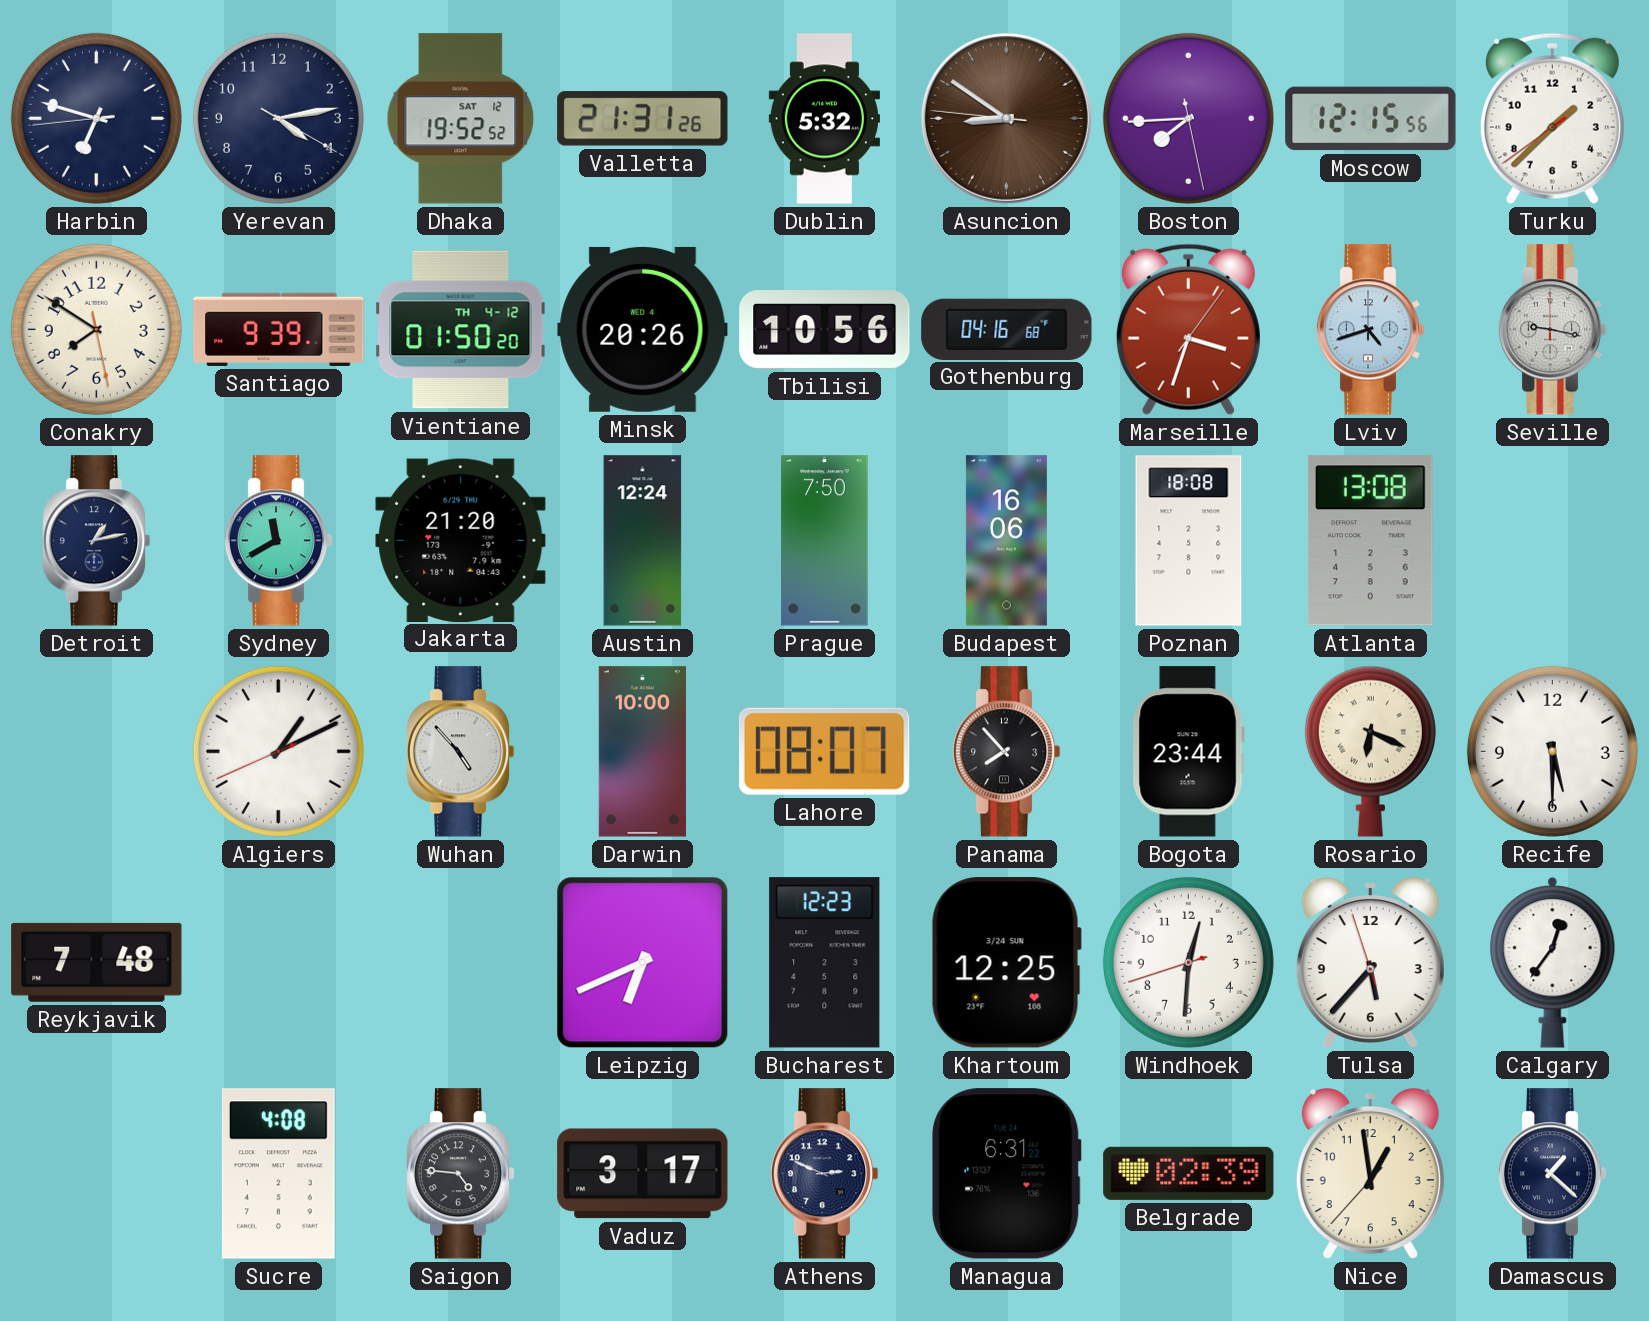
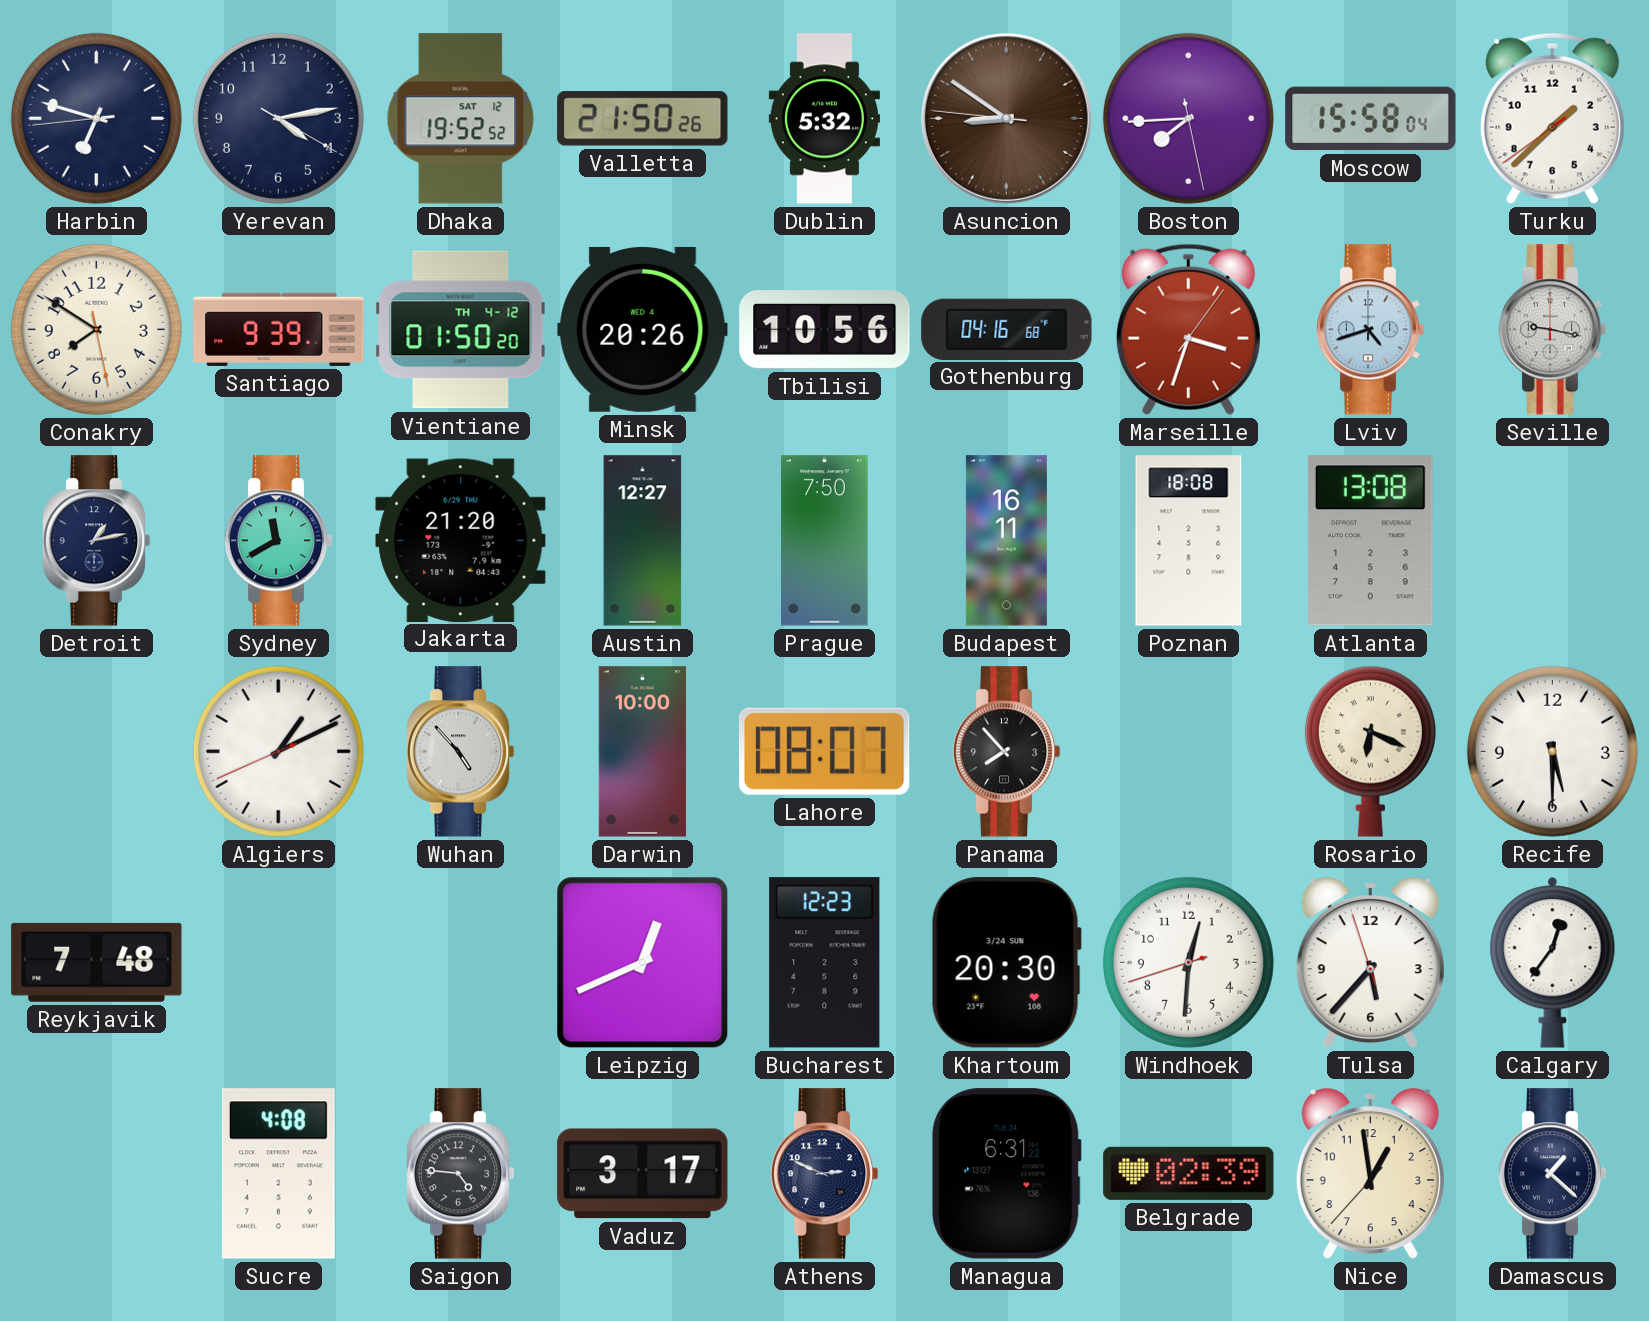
Valletta: 21:31 -> 21:50 (643, 119)
Moscow: 12:15 -> 15:58 (1371, 119)
Austin: 12:24 -> 12:27 (643, 541)
Budapest: 16:06 -> 16:11 (1006, 541)
Bogota: 23:44 -> none (1188, 752)
Leipzig: 6:41 -> 12:41 (643, 963)
Khartoum: 12:25 -> 20:30 (1006, 963)
